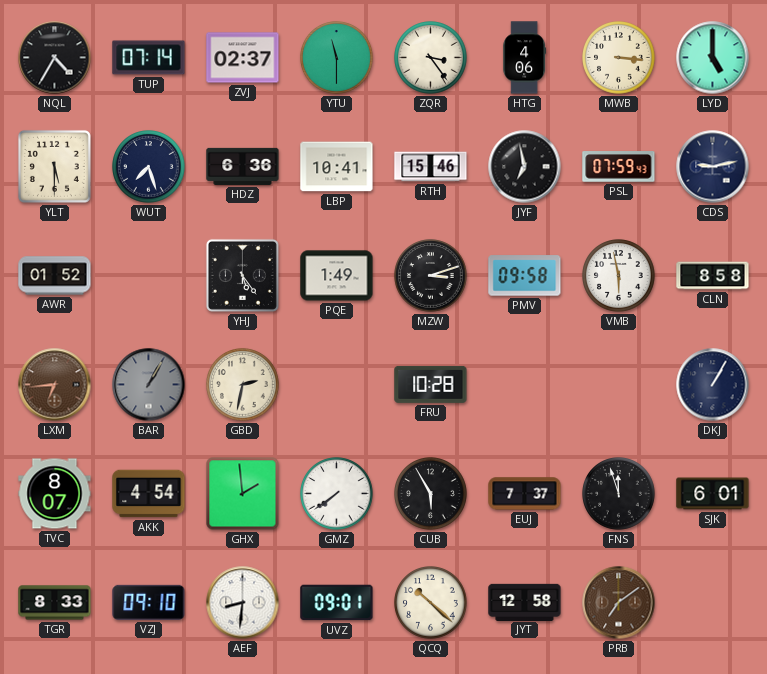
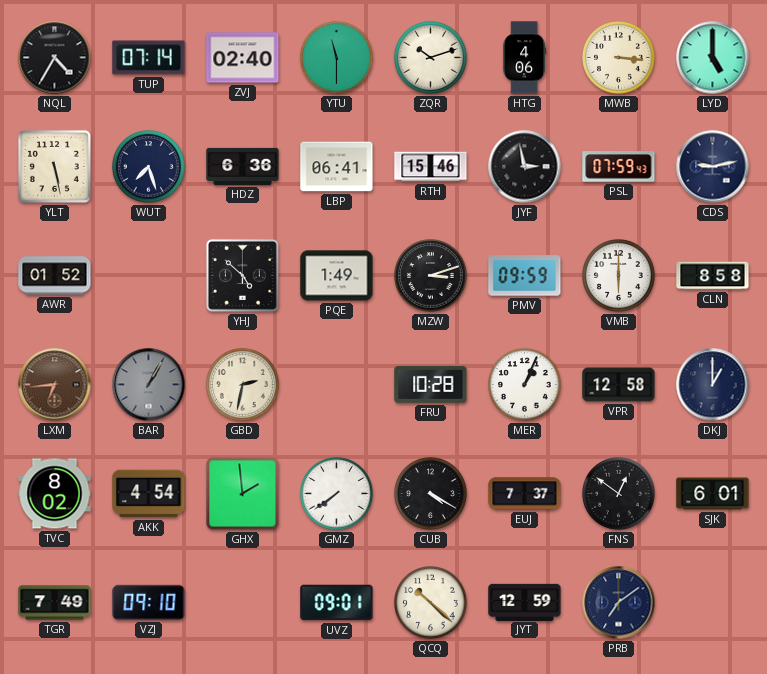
ZVJ: 02:37 -> 02:40 (243, 58)
ZQR: 3:24 -> 10:12 (431, 58)
YLT: 5:30 -> 5:28 (54, 166)
LBP: 10:41 -> 06:41 (337, 167)
JYF: 6:58 -> 2:58 (525, 167)
YHJ: 5:24 -> 4:52 (242, 275)
PMV: 09:58 -> 09:59 (525, 276)
VMB: 5:58 -> 6:00 (619, 276)
MER: none -> 1:04 (525, 385)
VPR: none -> 12:58 (619, 385)
DKJ: 1:05 -> 1:00 (713, 385)
TVC: 8:07 -> 8:02 (55, 494)
CUB: 5:55 -> 4:20 (431, 494)
FNS: 11:57 -> 12:51 (619, 494)
TGR: 8:33 -> 7:49 (55, 603)
AEF: 8:31 -> none (243, 603)
JYT: 12:58 -> 12:59 (525, 602)
PRB dial: brown -> navy (619, 603)
